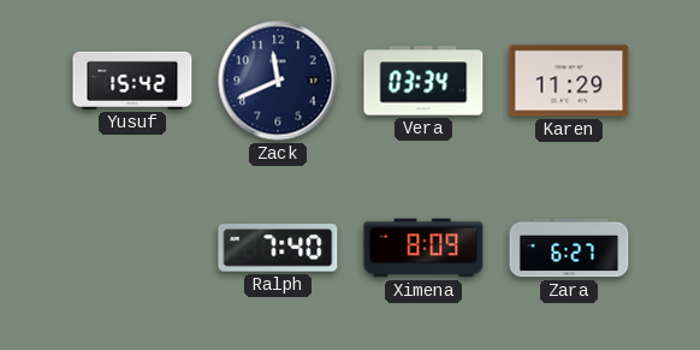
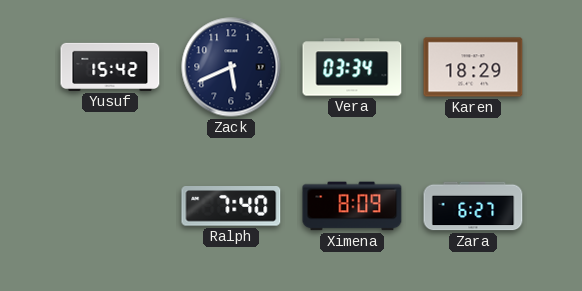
Zack: 11:41 -> 5:41 (231, 67)
Karen: 11:29 -> 18:29 (473, 67)
